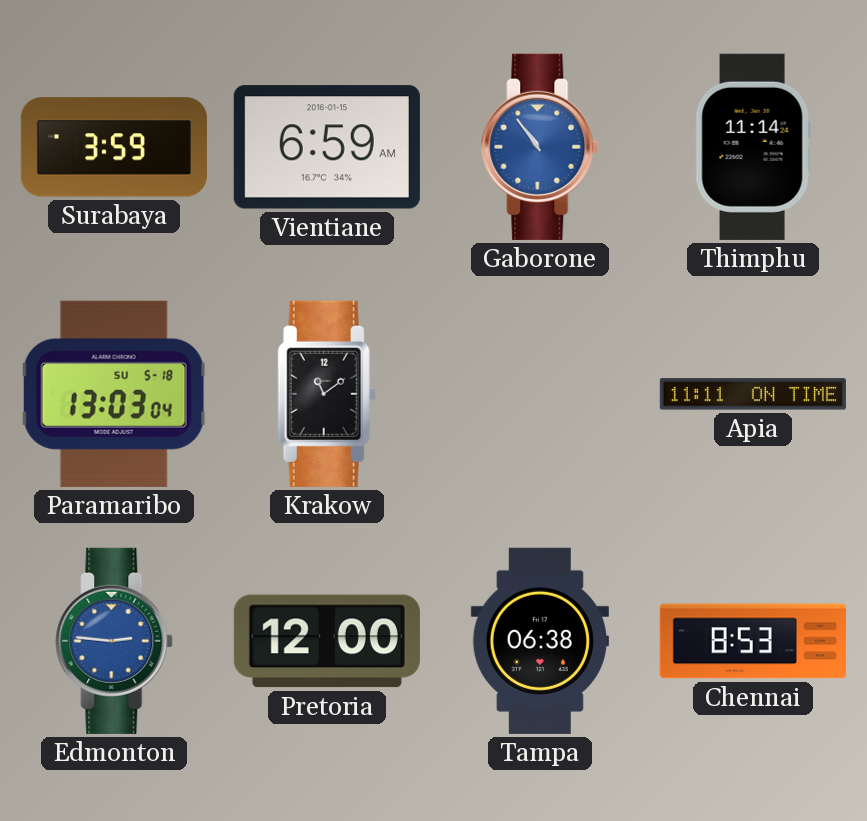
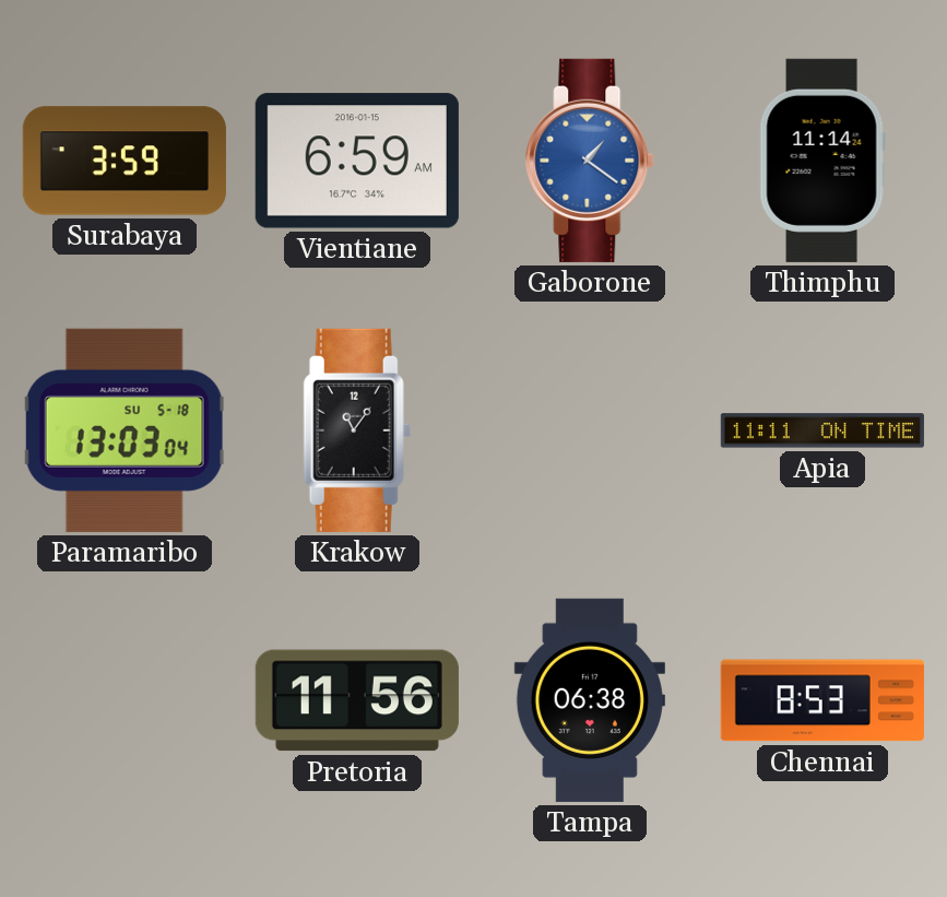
Gaborone: 10:54 -> 1:21 (591, 161)
Krakow: 11:09 -> 11:06 (357, 430)
Edmonton: 2:46 -> none (115, 641)
Pretoria: 12:00 -> 11:56 (357, 700)
